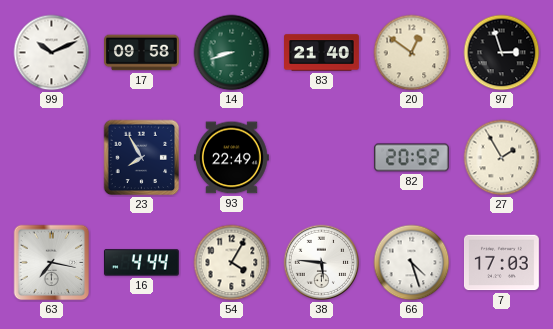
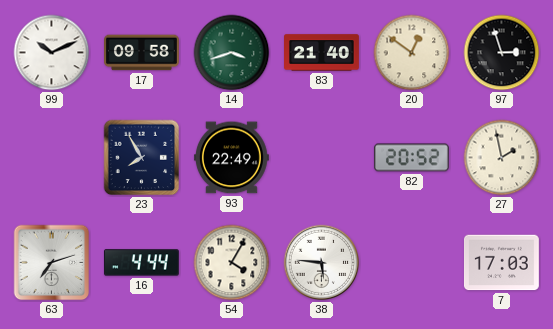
14: 8:42 -> 3:42 (232, 53)
27: 1:55 -> 1:58 (502, 158)
63: 7:17 -> 7:12 (52, 263)
66: 4:27 -> none (412, 263)
